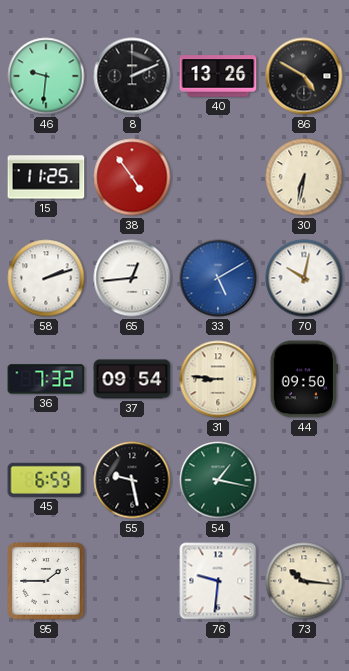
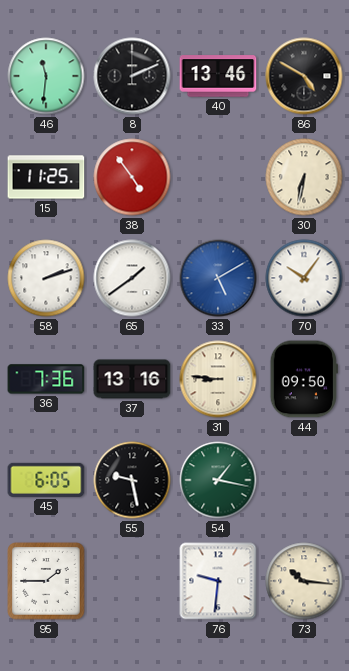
46: 9:31 -> 11:31 (46, 76)
40: 13:26 -> 13:46 (218, 76)
65: 12:44 -> 1:39 (132, 278)
70: 10:02 -> 10:06 (304, 278)
36: 7:32 -> 7:36 (46, 379)
37: 09:54 -> 13:16 (132, 379)
45: 6:59 -> 6:05 (46, 480)
